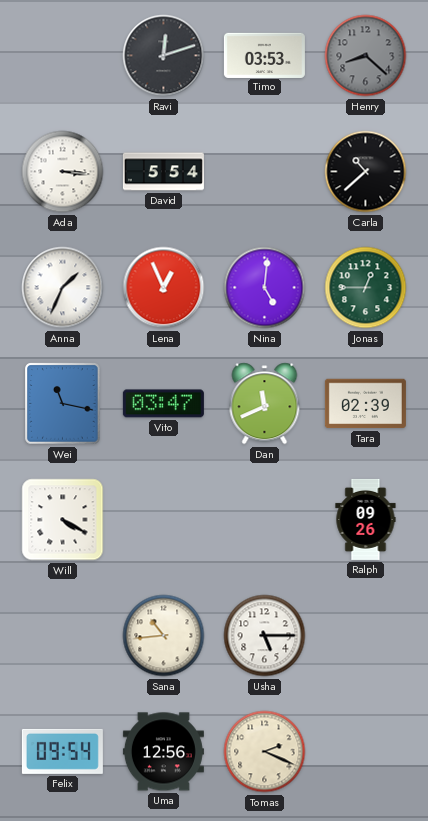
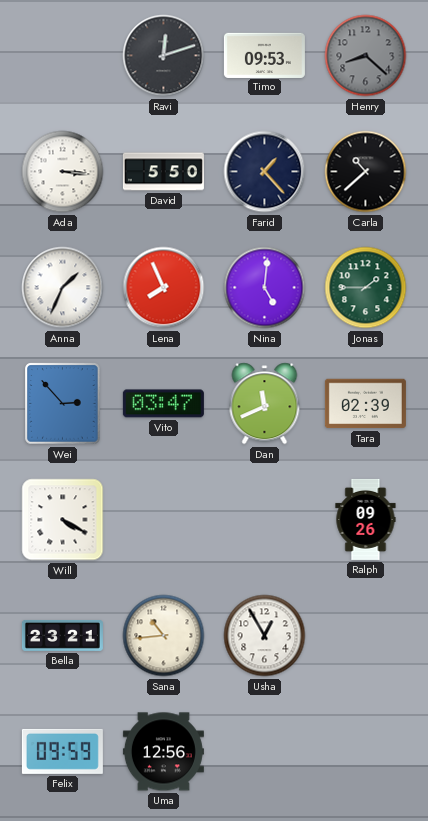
Timo: 03:53 -> 09:53 (264, 55)
David: 5:54 -> 5:50 (163, 172)
Farid: none -> 1:23 (265, 172)
Lena: 12:56 -> 7:56 (164, 288)
Jonas: 12:45 -> 1:45 (366, 288)
Wei: 11:17 -> 2:53 (63, 404)
Bella: none -> 23:21 (62, 635)
Usha: 5:15 -> 12:55 (265, 636)
Felix: 09:54 -> 09:59 (62, 751)
Tomas: 2:19 -> none (265, 752)
